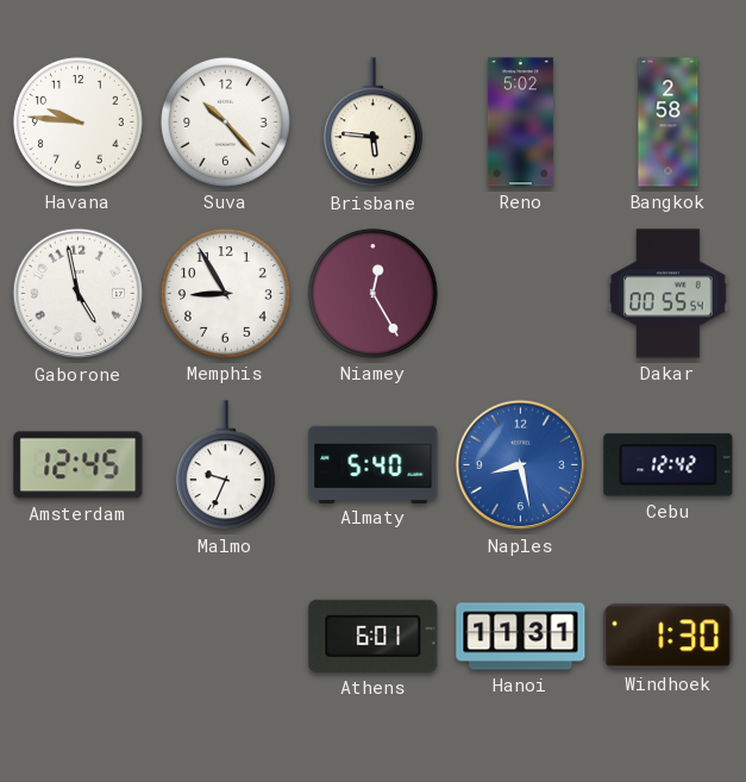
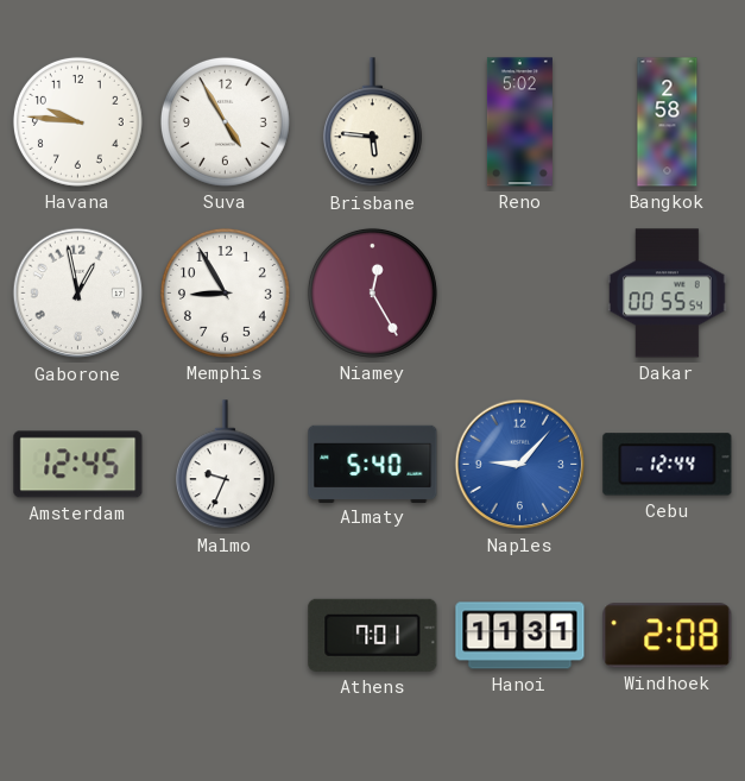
Suva: 10:23 -> 4:55 (225, 121)
Gaborone: 4:58 -> 12:58 (78, 294)
Naples: 8:28 -> 9:07 (520, 465)
Cebu: 12:42 -> 12:44 (668, 465)
Athens: 6:01 -> 7:01 (373, 635)
Windhoek: 1:30 -> 2:08 (668, 636)
